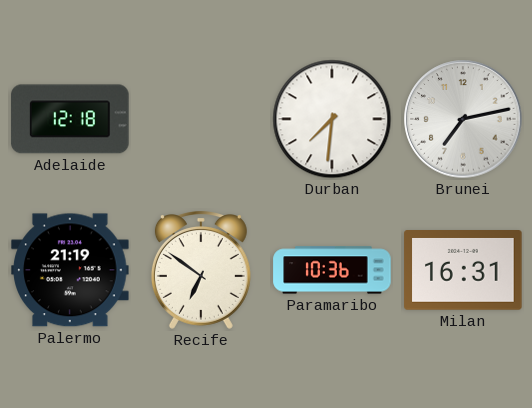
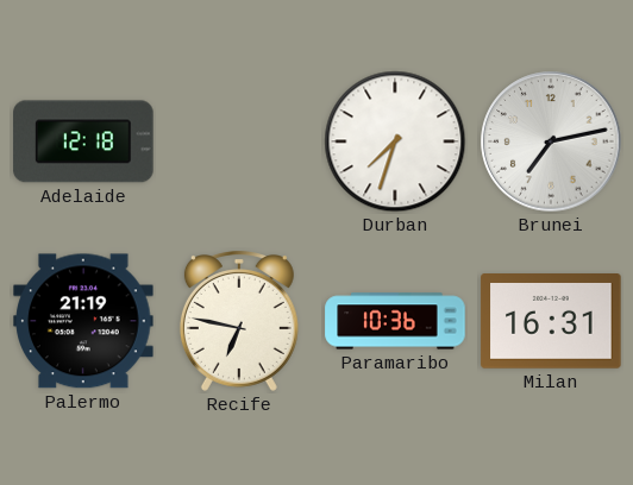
Durban: 7:31 -> 7:33 (395, 141)
Recife: 6:51 -> 6:47 (239, 322)
